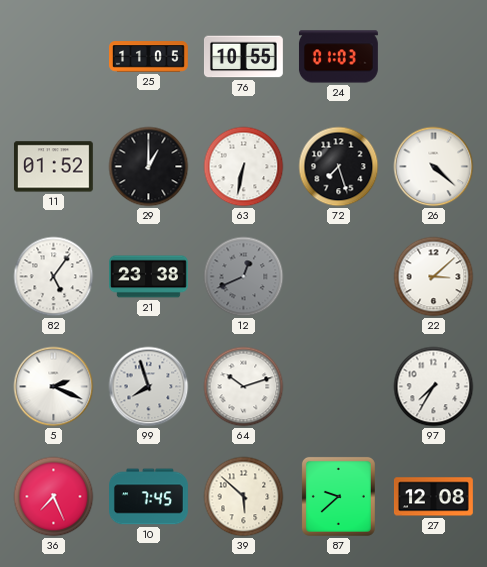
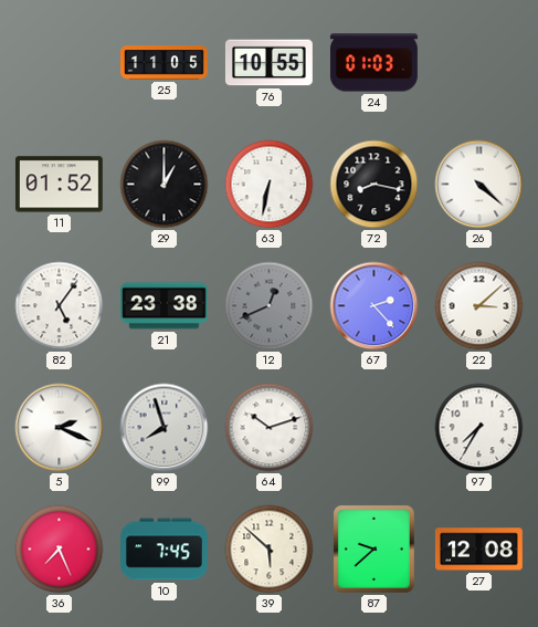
72: 7:27 -> 8:17 (375, 185)
67: none -> 2:23 (375, 306)
